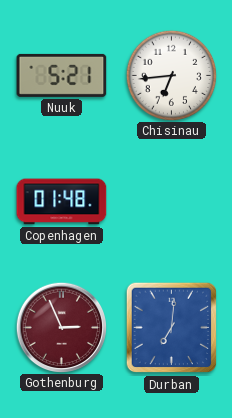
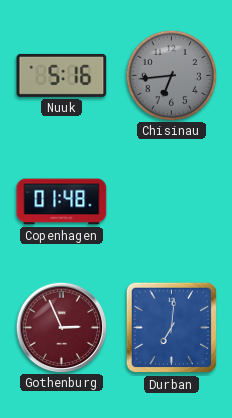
Nuuk: 5:21 -> 5:16 (62, 75)
Chisinau dial: white -> grey (171, 75)
